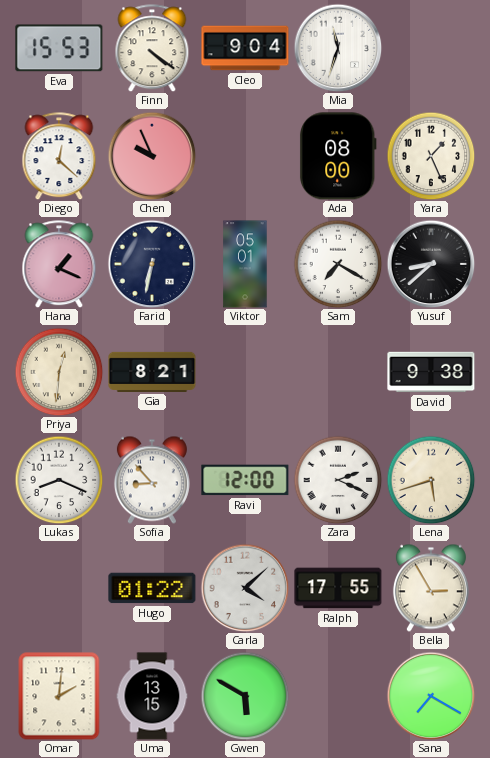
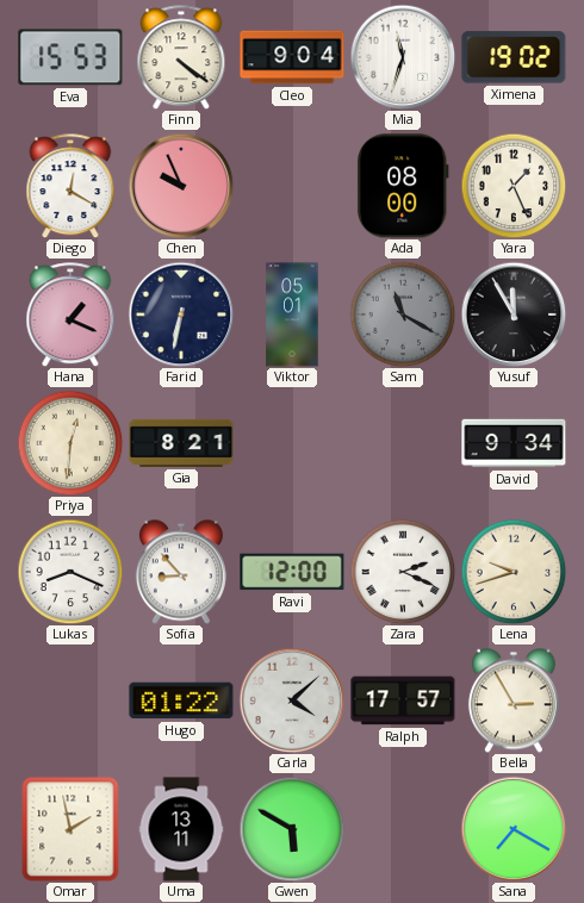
Ximena: none -> 19:02 (514, 57)
Diego: 12:22 -> 12:20 (70, 186)
Sam: 7:20 -> 11:20 (403, 315)
Sam dial: white -> grey (403, 315)
Yusuf: 8:38 -> 11:55 (514, 315)
David: 9:38 -> 9:34 (514, 443)
Lena: 5:42 -> 9:42 (514, 572)
Ralph: 17:55 -> 17:57 (403, 700)
Omar: 2:01 -> 1:58 (70, 829)
Uma: 13:15 -> 13:11 (181, 829)
